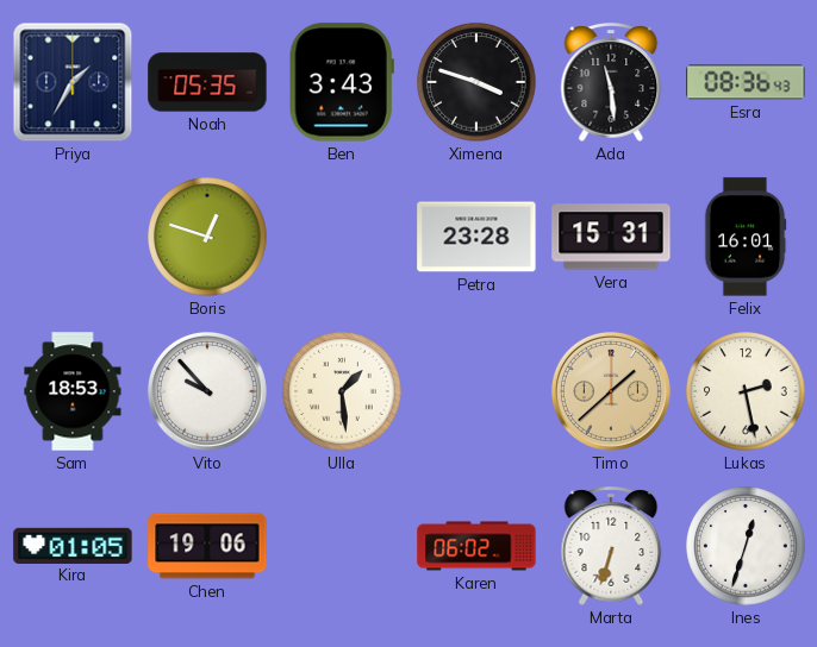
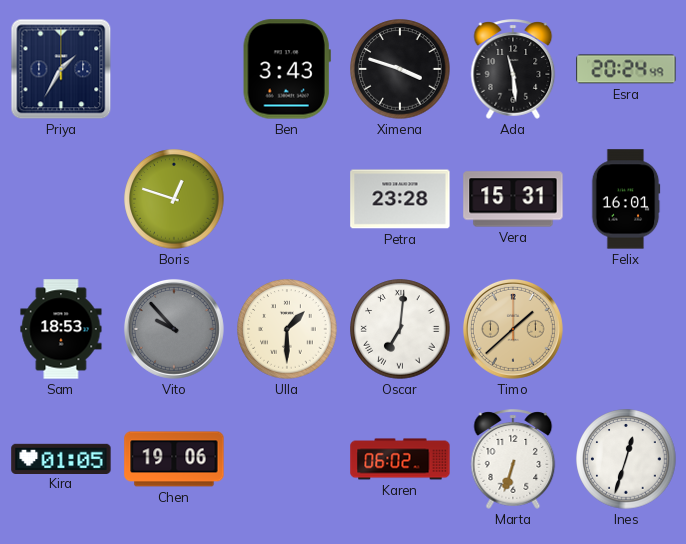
Noah: 05:35 -> none (207, 82)
Esra: 08:36 -> 20:24 (626, 69)
Vito dial: white -> grey (174, 329)
Ulla: 1:29 -> 1:30 (287, 329)
Oscar: none -> 7:01 (400, 329)
Lukas: 2:28 -> none (746, 391)
